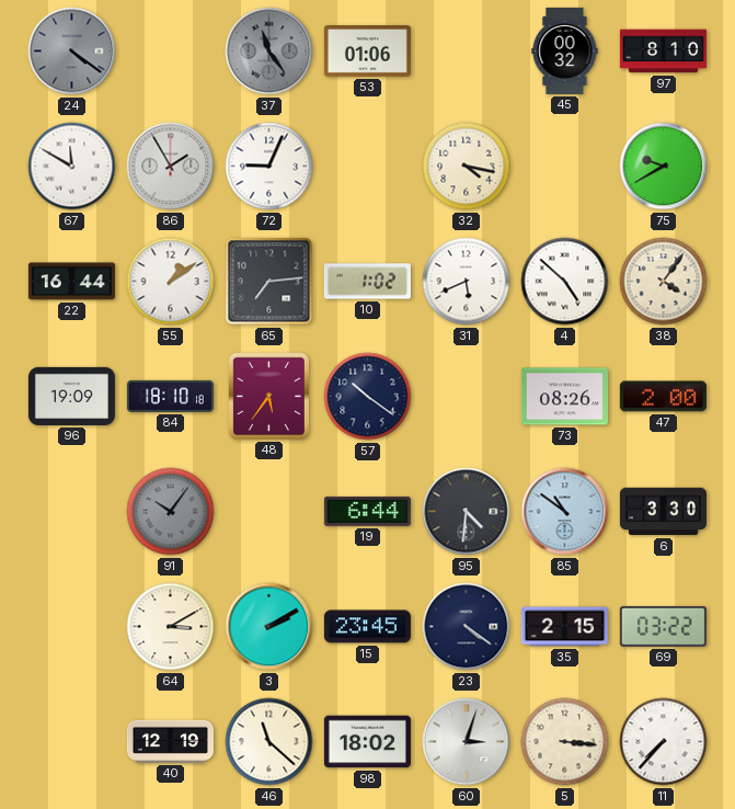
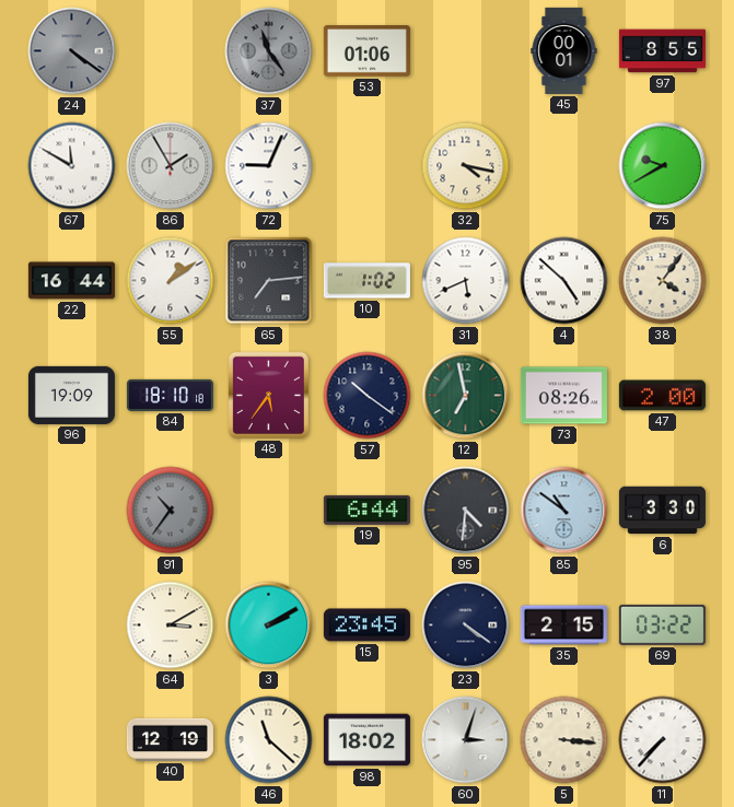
45: 00:32 -> 00:01 (564, 50)
97: 8:10 -> 8:55 (662, 51)
12: none -> 6:58 (466, 396)
91: 10:06 -> 10:36 (171, 511)
